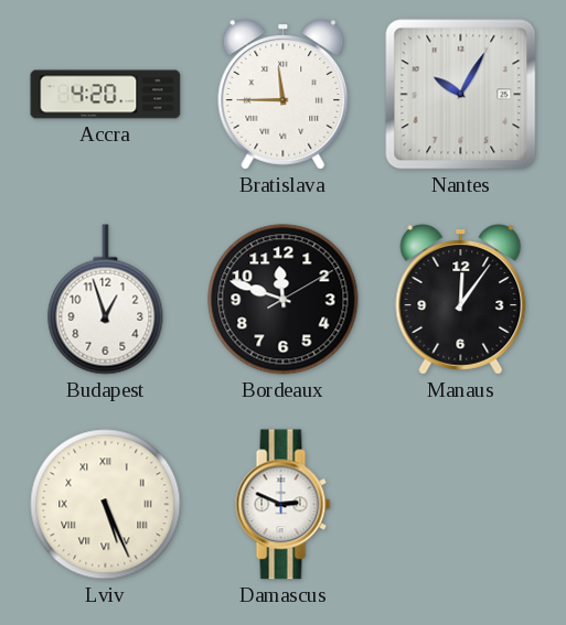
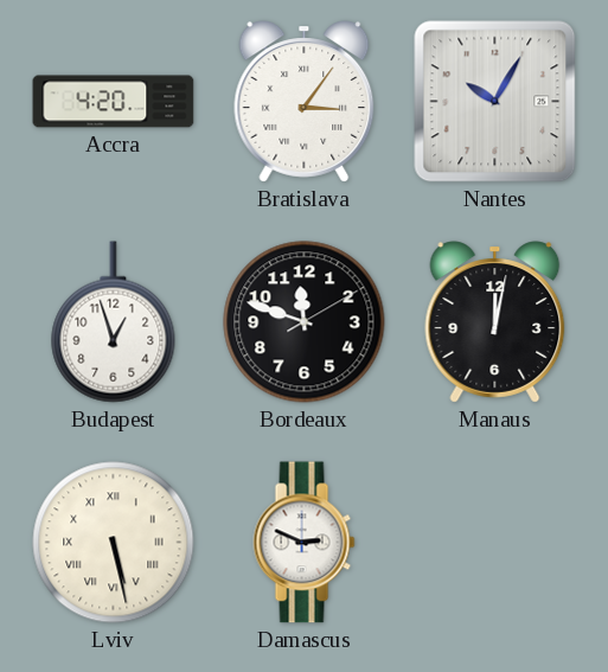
Bratislava: 11:45 -> 3:06 (305, 102)
Manaus: 12:06 -> 12:02 (495, 322)
Lviv: 5:26 -> 5:28 (114, 543)
